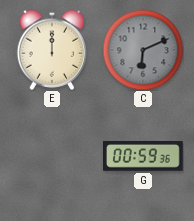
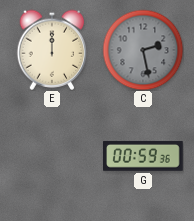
C: 6:11 -> 2:28 (143, 50)
